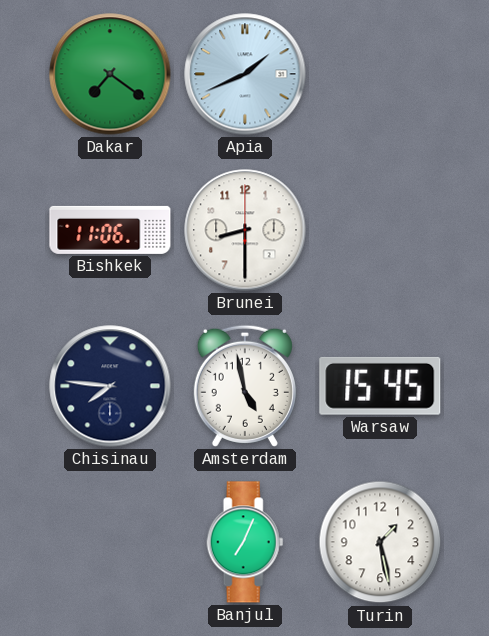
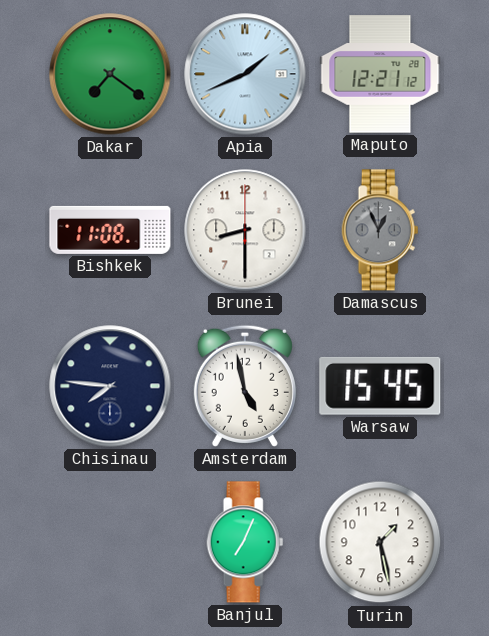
Maputo: none -> 12:21 (380, 74)
Bishkek: 11:06 -> 11:08 (110, 230)
Damascus: none -> 12:56 (380, 230)
